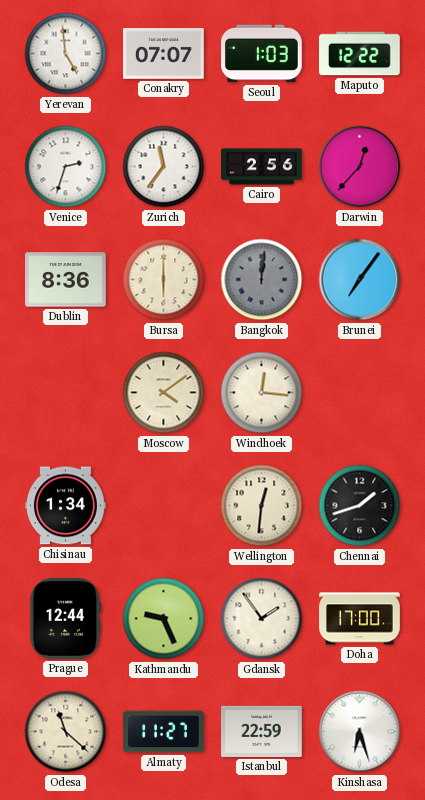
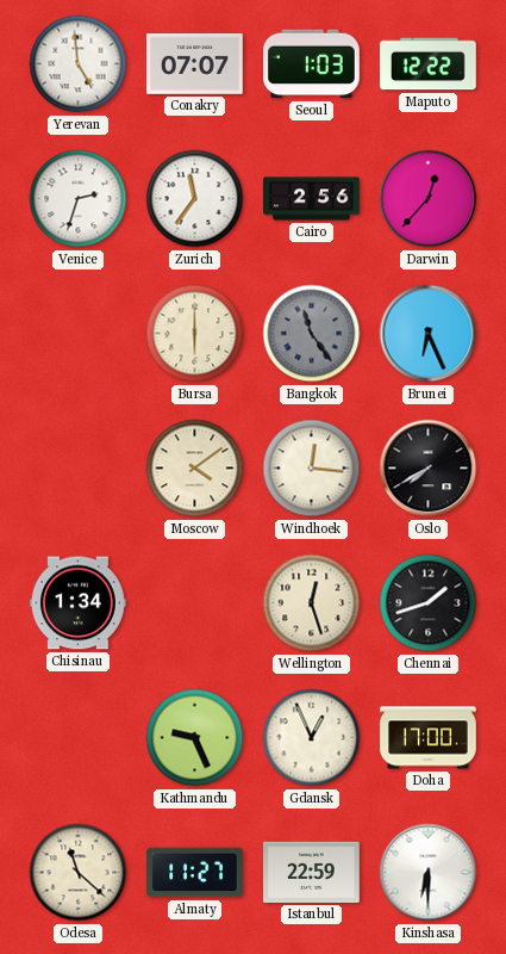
Dublin: 8:36 -> none (66, 280)
Bangkok: 12:01 -> 11:24 (312, 334)
Brunei: 7:06 -> 6:26 (429, 334)
Oslo: none -> 7:40 (429, 469)
Wellington: 12:31 -> 12:27 (312, 603)
Prague: 12:44 -> none (66, 619)
Gdansk: 1:54 -> 12:56 (312, 738)
Kinshasa: 6:27 -> 6:30 (429, 873)
